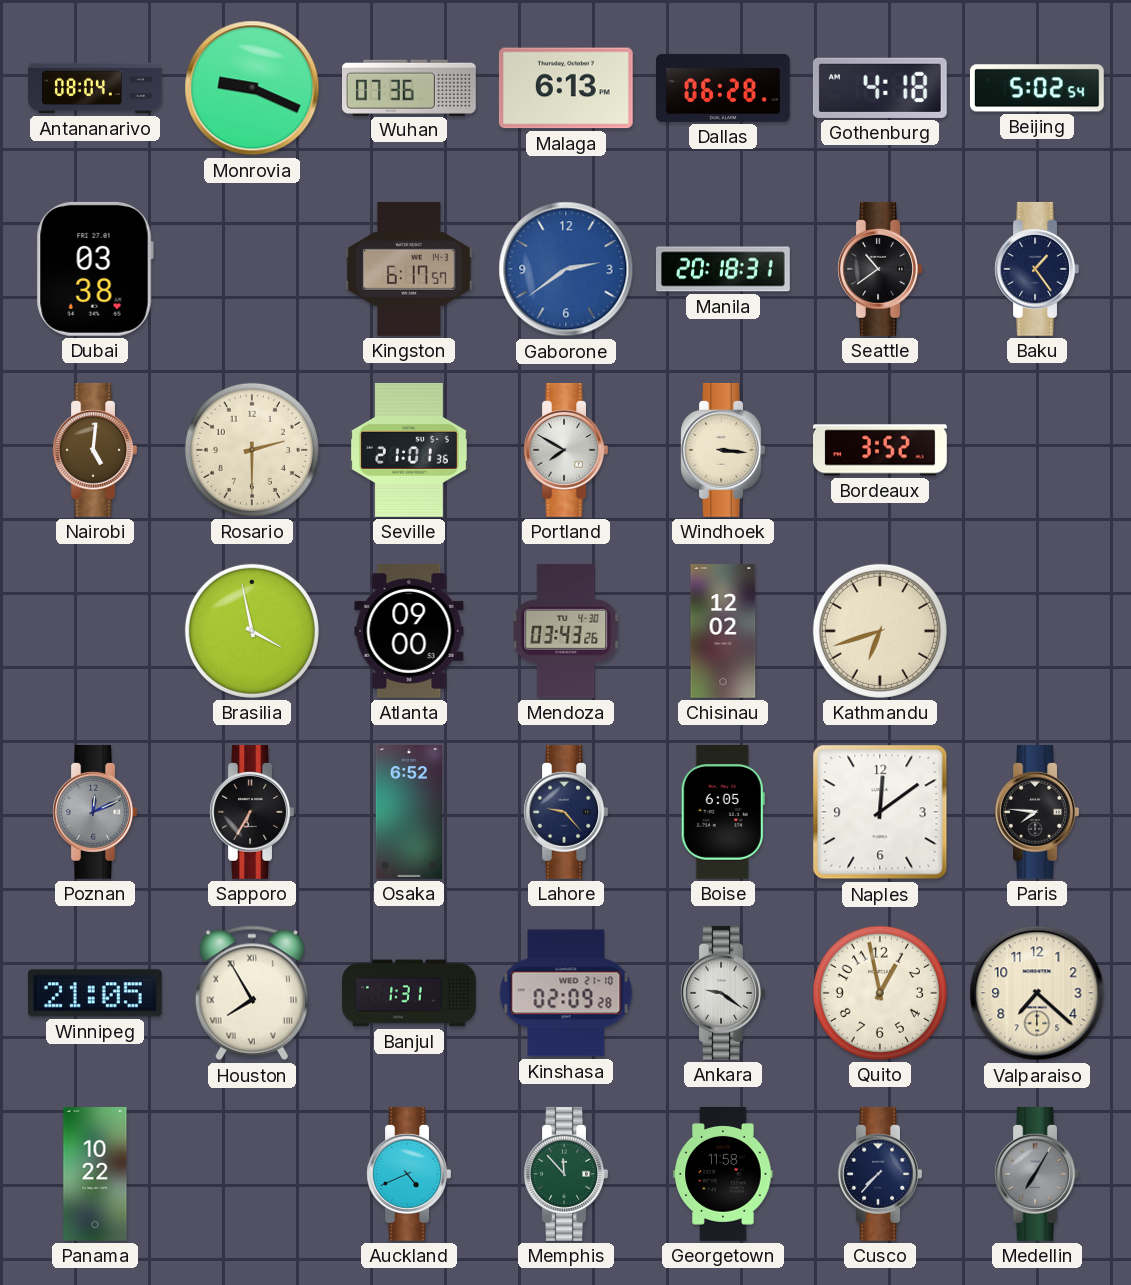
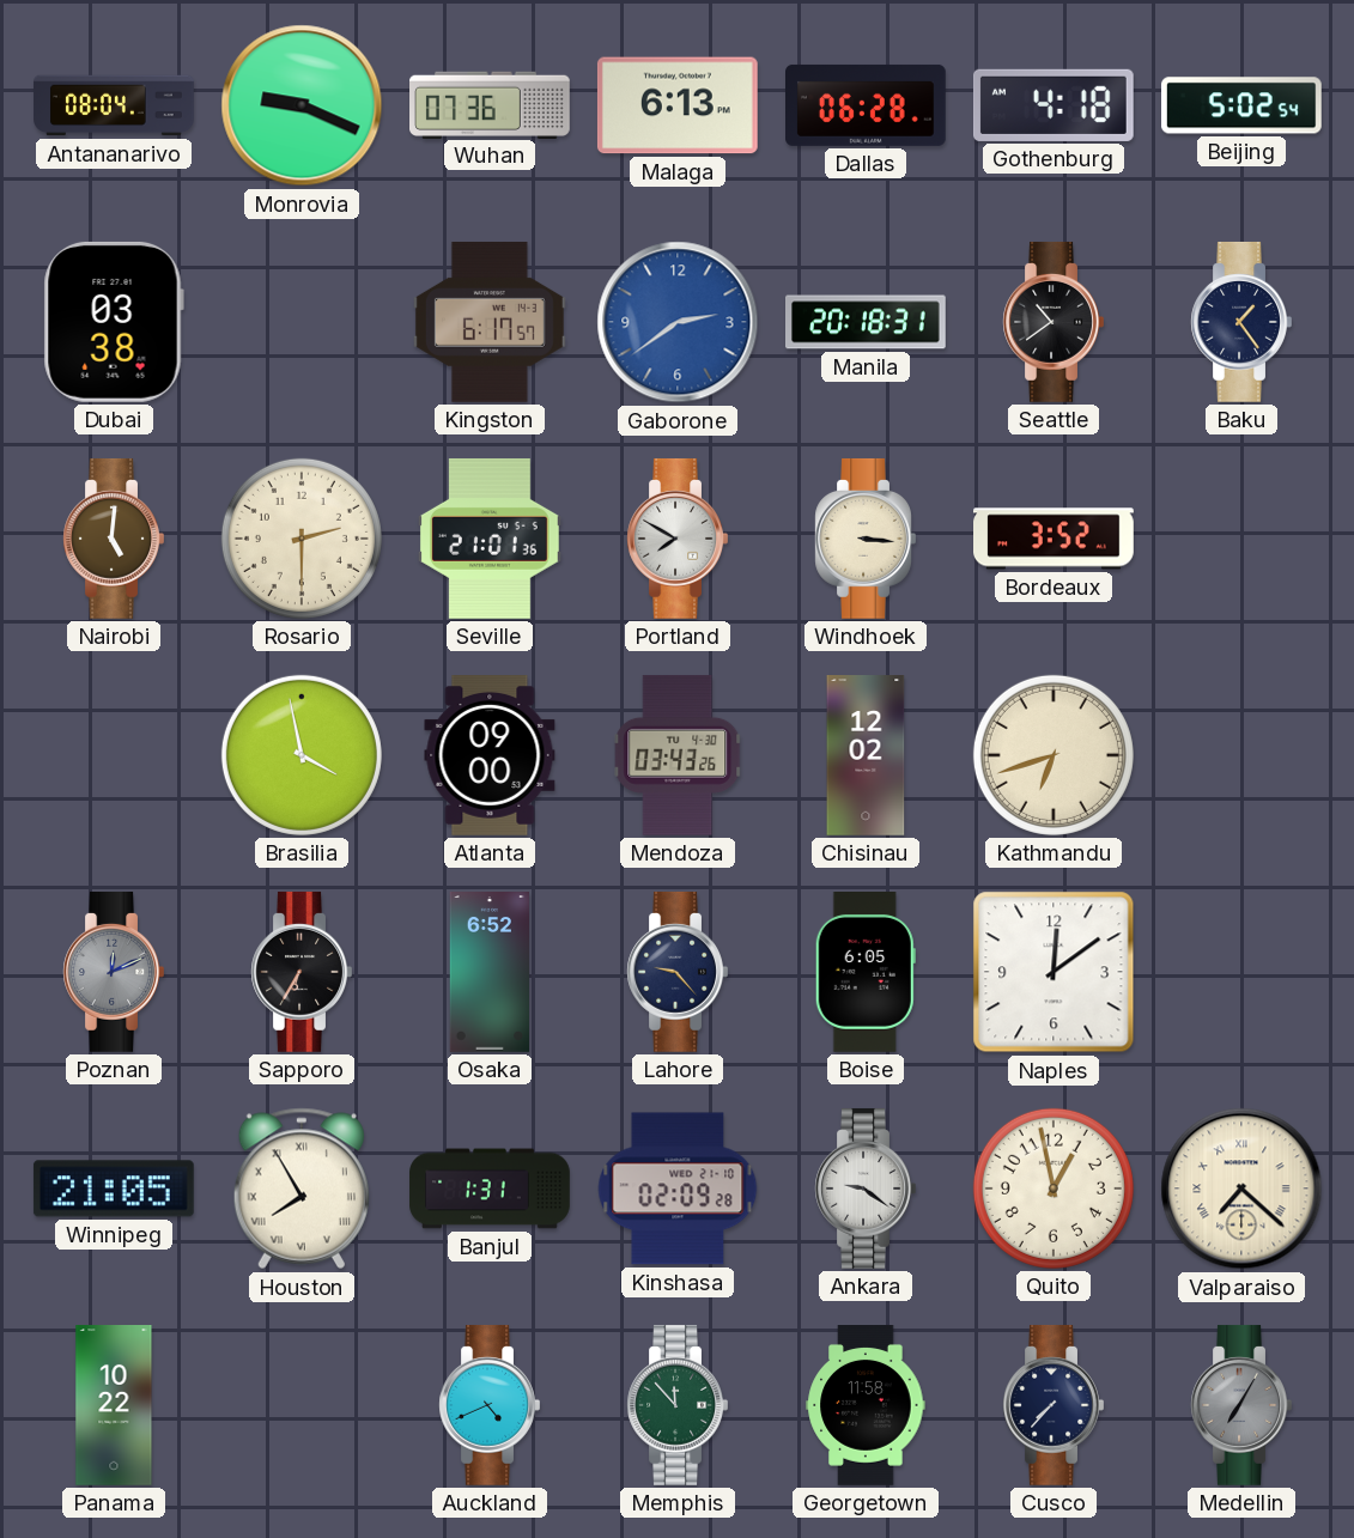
Paris: 7:46 -> none (1037, 812)
Valparaiso numerals: Arabic -> Roman (1241, 1189)
